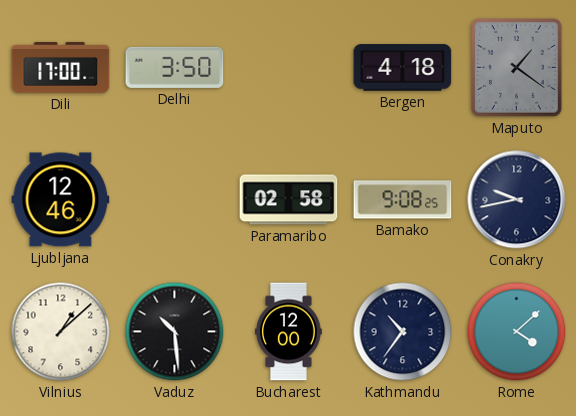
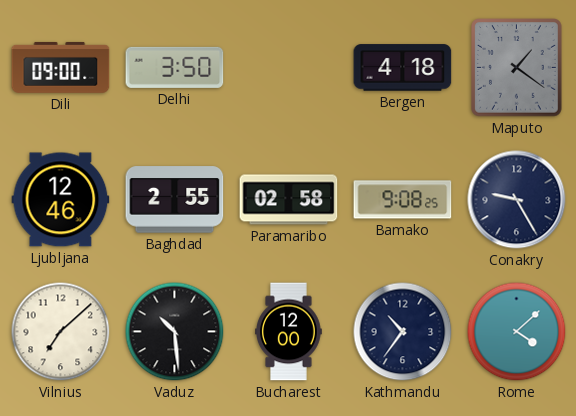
Dili: 17:00 -> 09:00 (61, 68)
Baghdad: none -> 2:55 (175, 200)
Conakry: 9:43 -> 9:25 (517, 200)
Vilnius: 1:08 -> 7:08 (61, 332)
